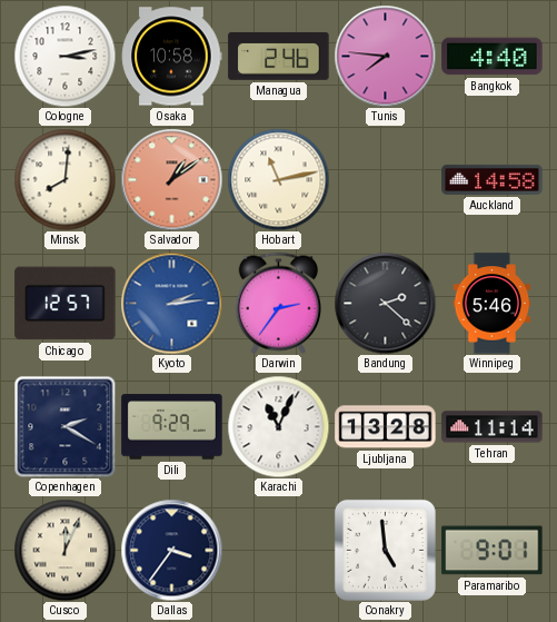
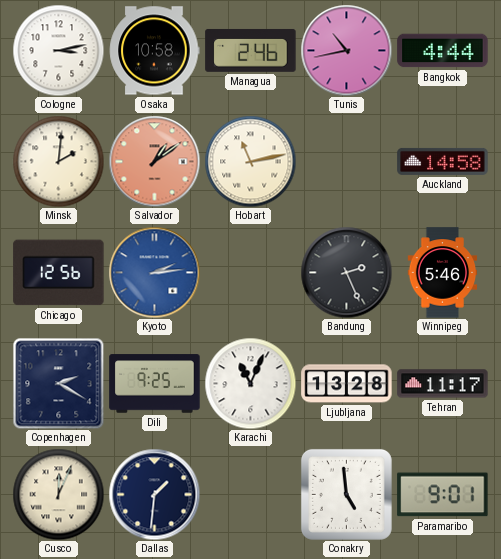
Tunis: 7:46 -> 10:43 (346, 50)
Bangkok: 4:40 -> 4:44 (443, 51)
Minsk: 8:01 -> 2:01 (58, 161)
Chicago: 12:57 -> 12:56 (59, 273)
Darwin: 2:36 -> none (278, 303)
Bandung: 2:22 -> 2:26 (346, 272)
Dili: 9:29 -> 9:25 (155, 384)
Tehran: 11:14 -> 11:17 (443, 384)
Dallas: 3:36 -> 1:31 (154, 494)
